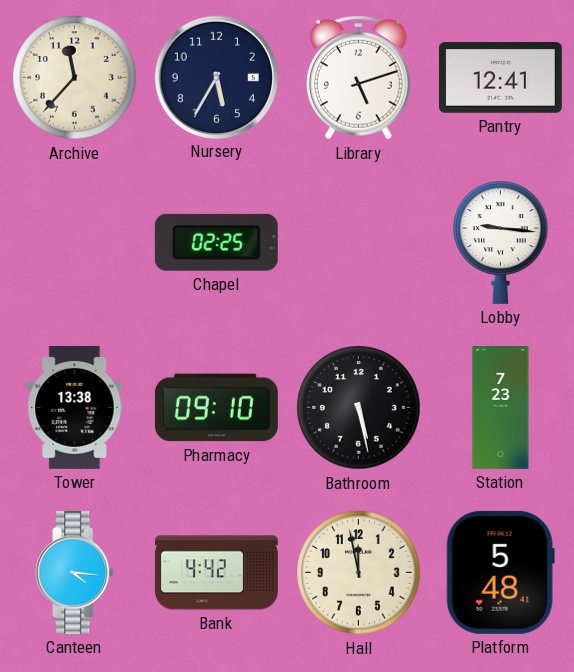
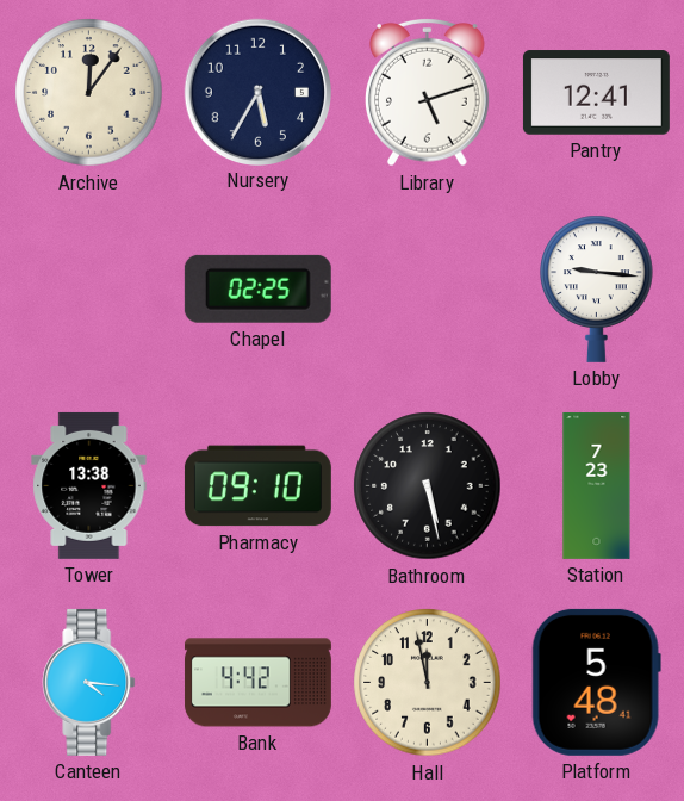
Archive: 11:37 -> 12:06 (89, 93)
